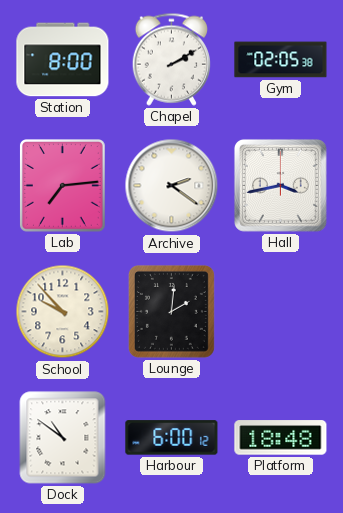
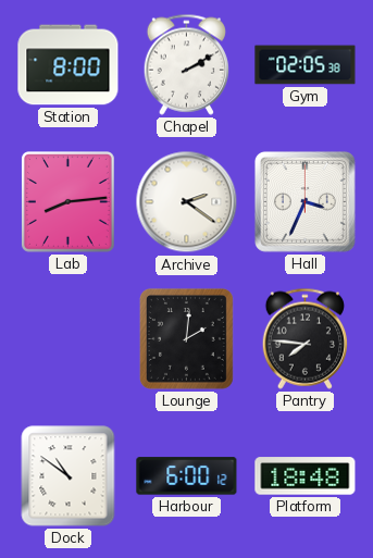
Lab: 7:14 -> 8:14 (69, 202)
Hall: 3:43 -> 3:34 (304, 201)
School: 9:53 -> none (63, 312)
Pantry: none -> 7:46 (304, 338)
